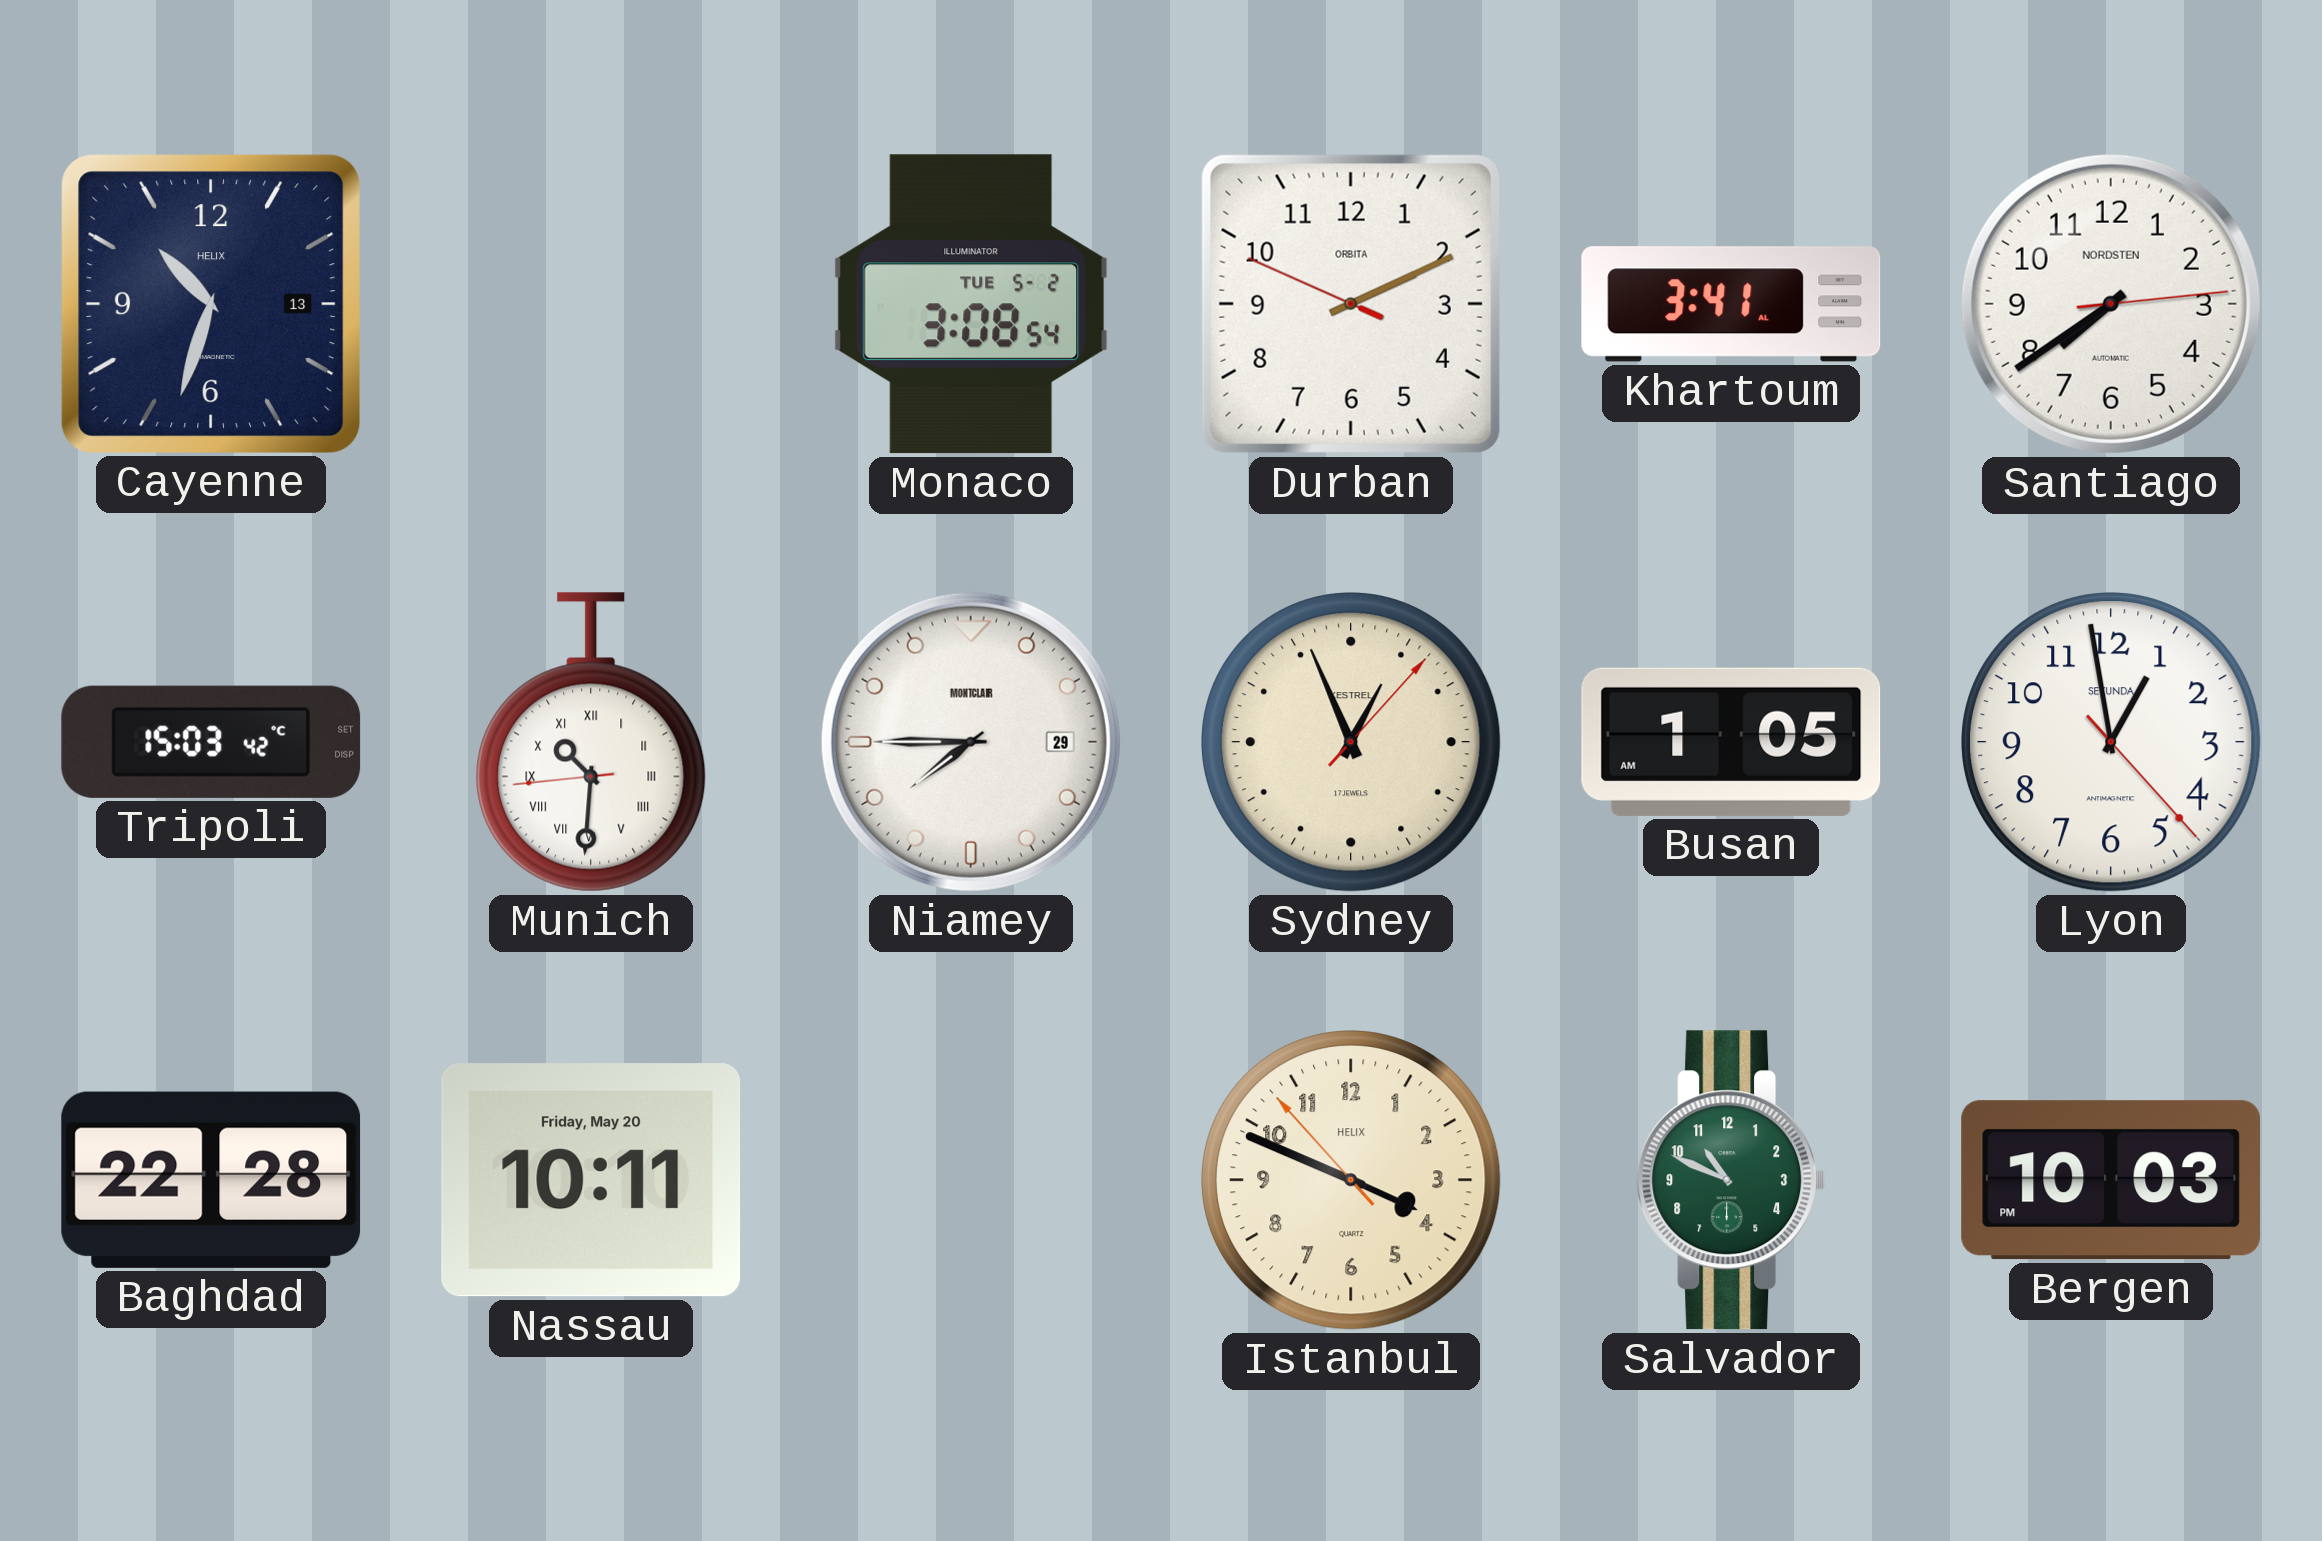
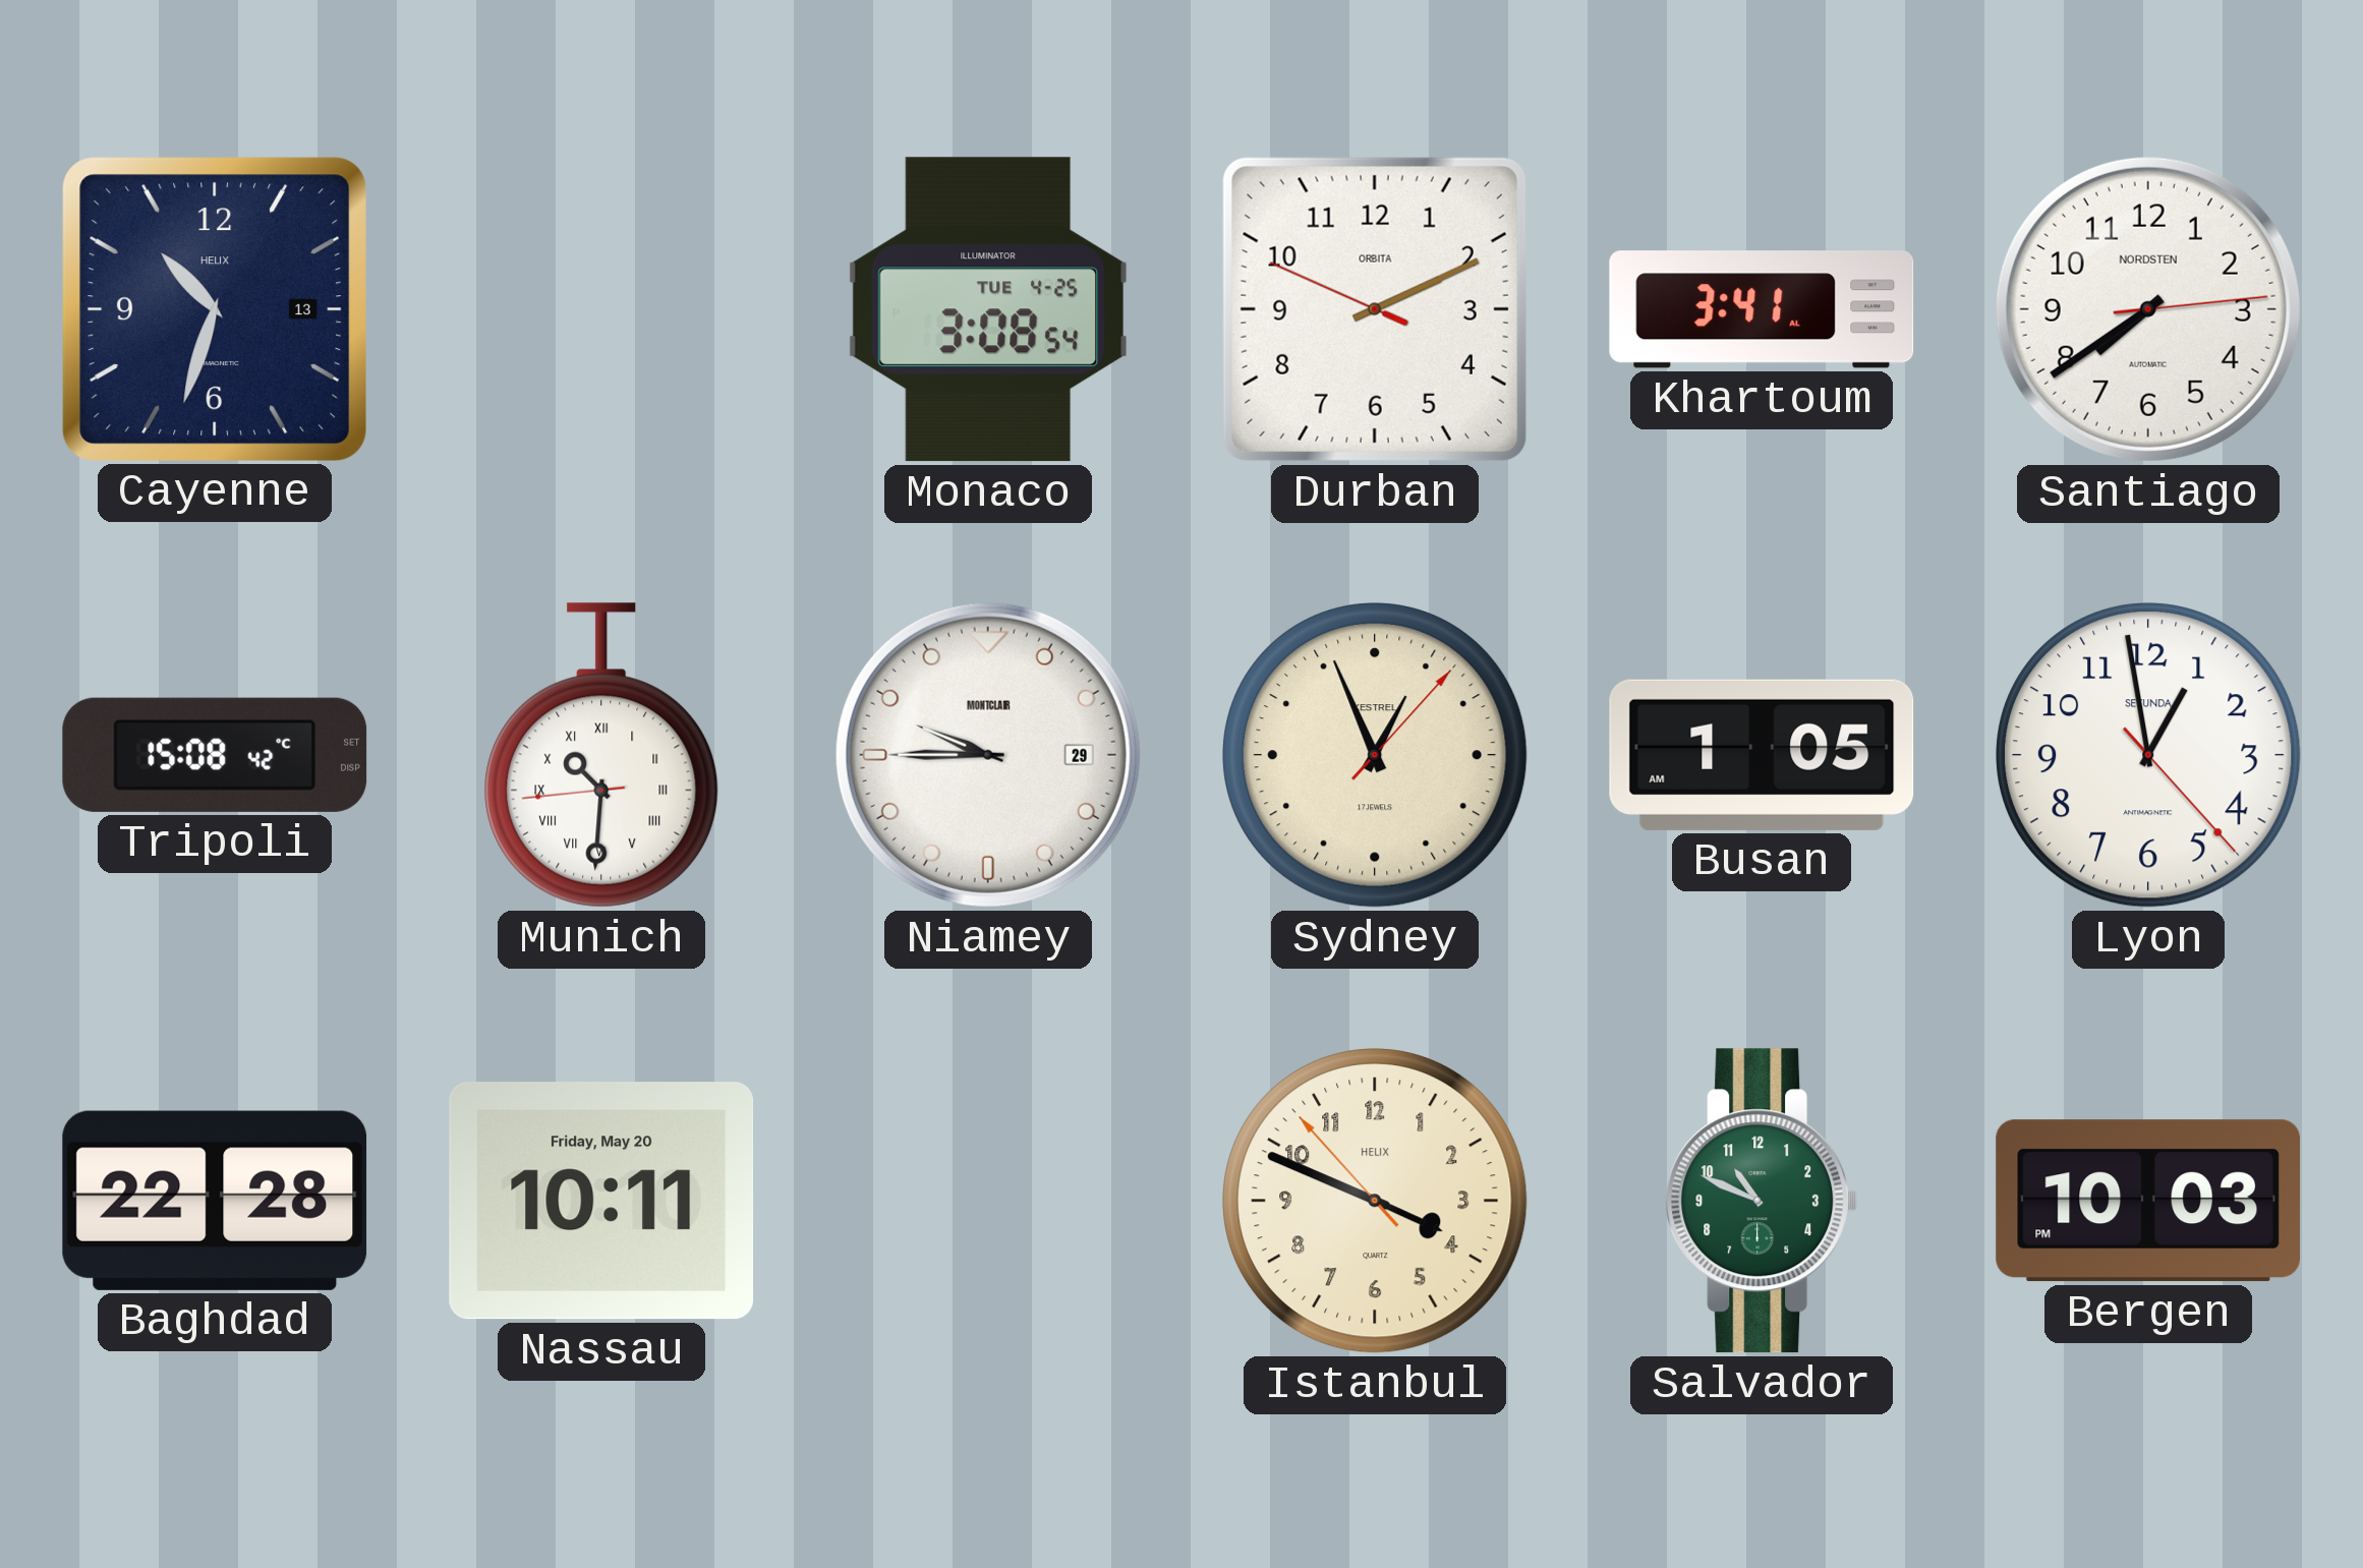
Monaco date: TUE 5-2 -> TUE 4-25 (988, 309)
Tripoli: 15:03 -> 15:08 (215, 755)
Niamey: 7:45 -> 9:45 (988, 755)
